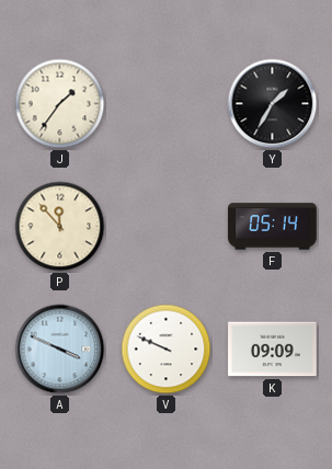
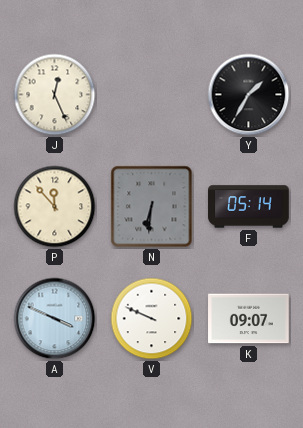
J: 1:36 -> 12:26 (55, 95)
N: none -> 6:31 (152, 207)
K: 09:09 -> 09:07 (249, 319)
